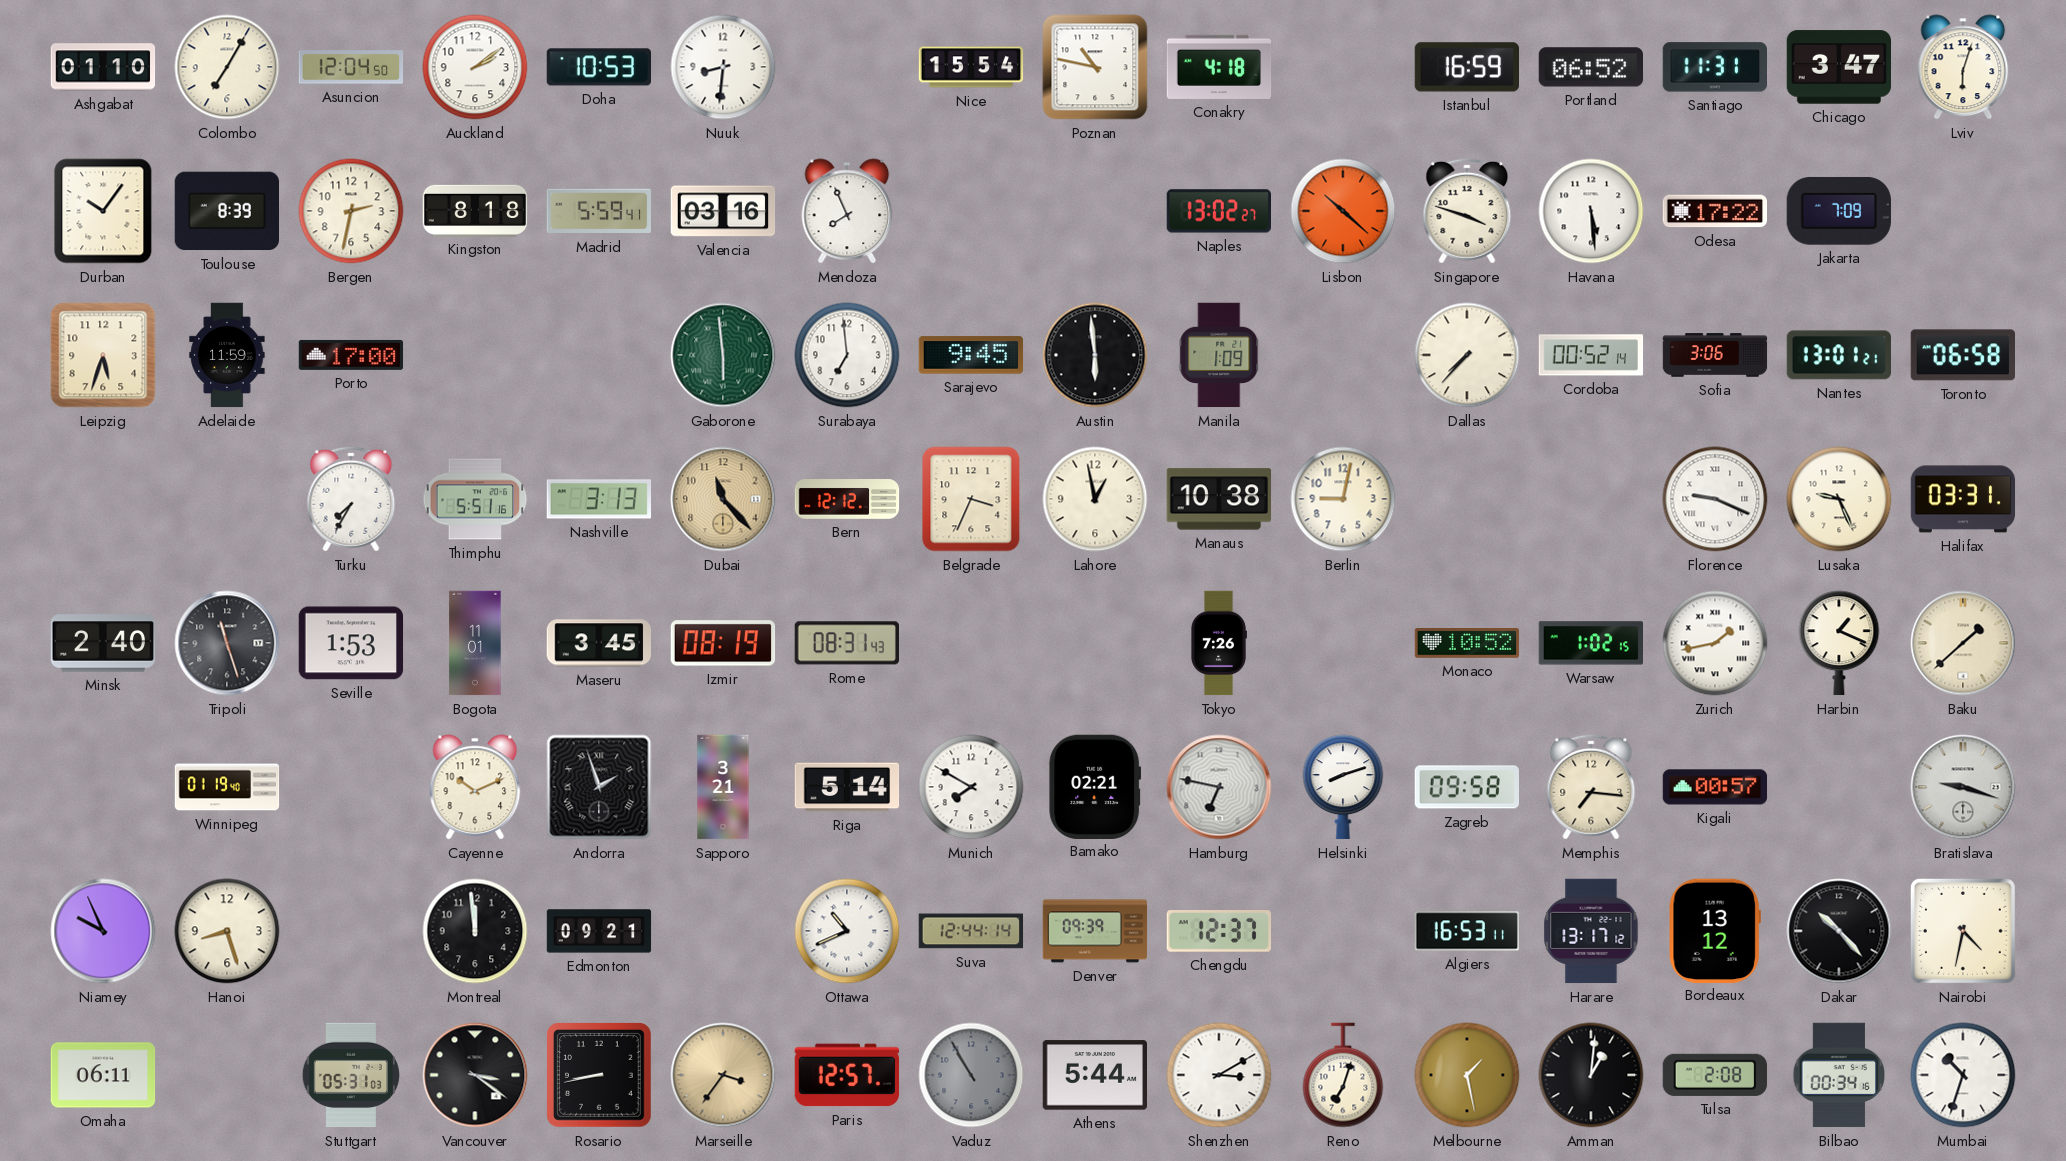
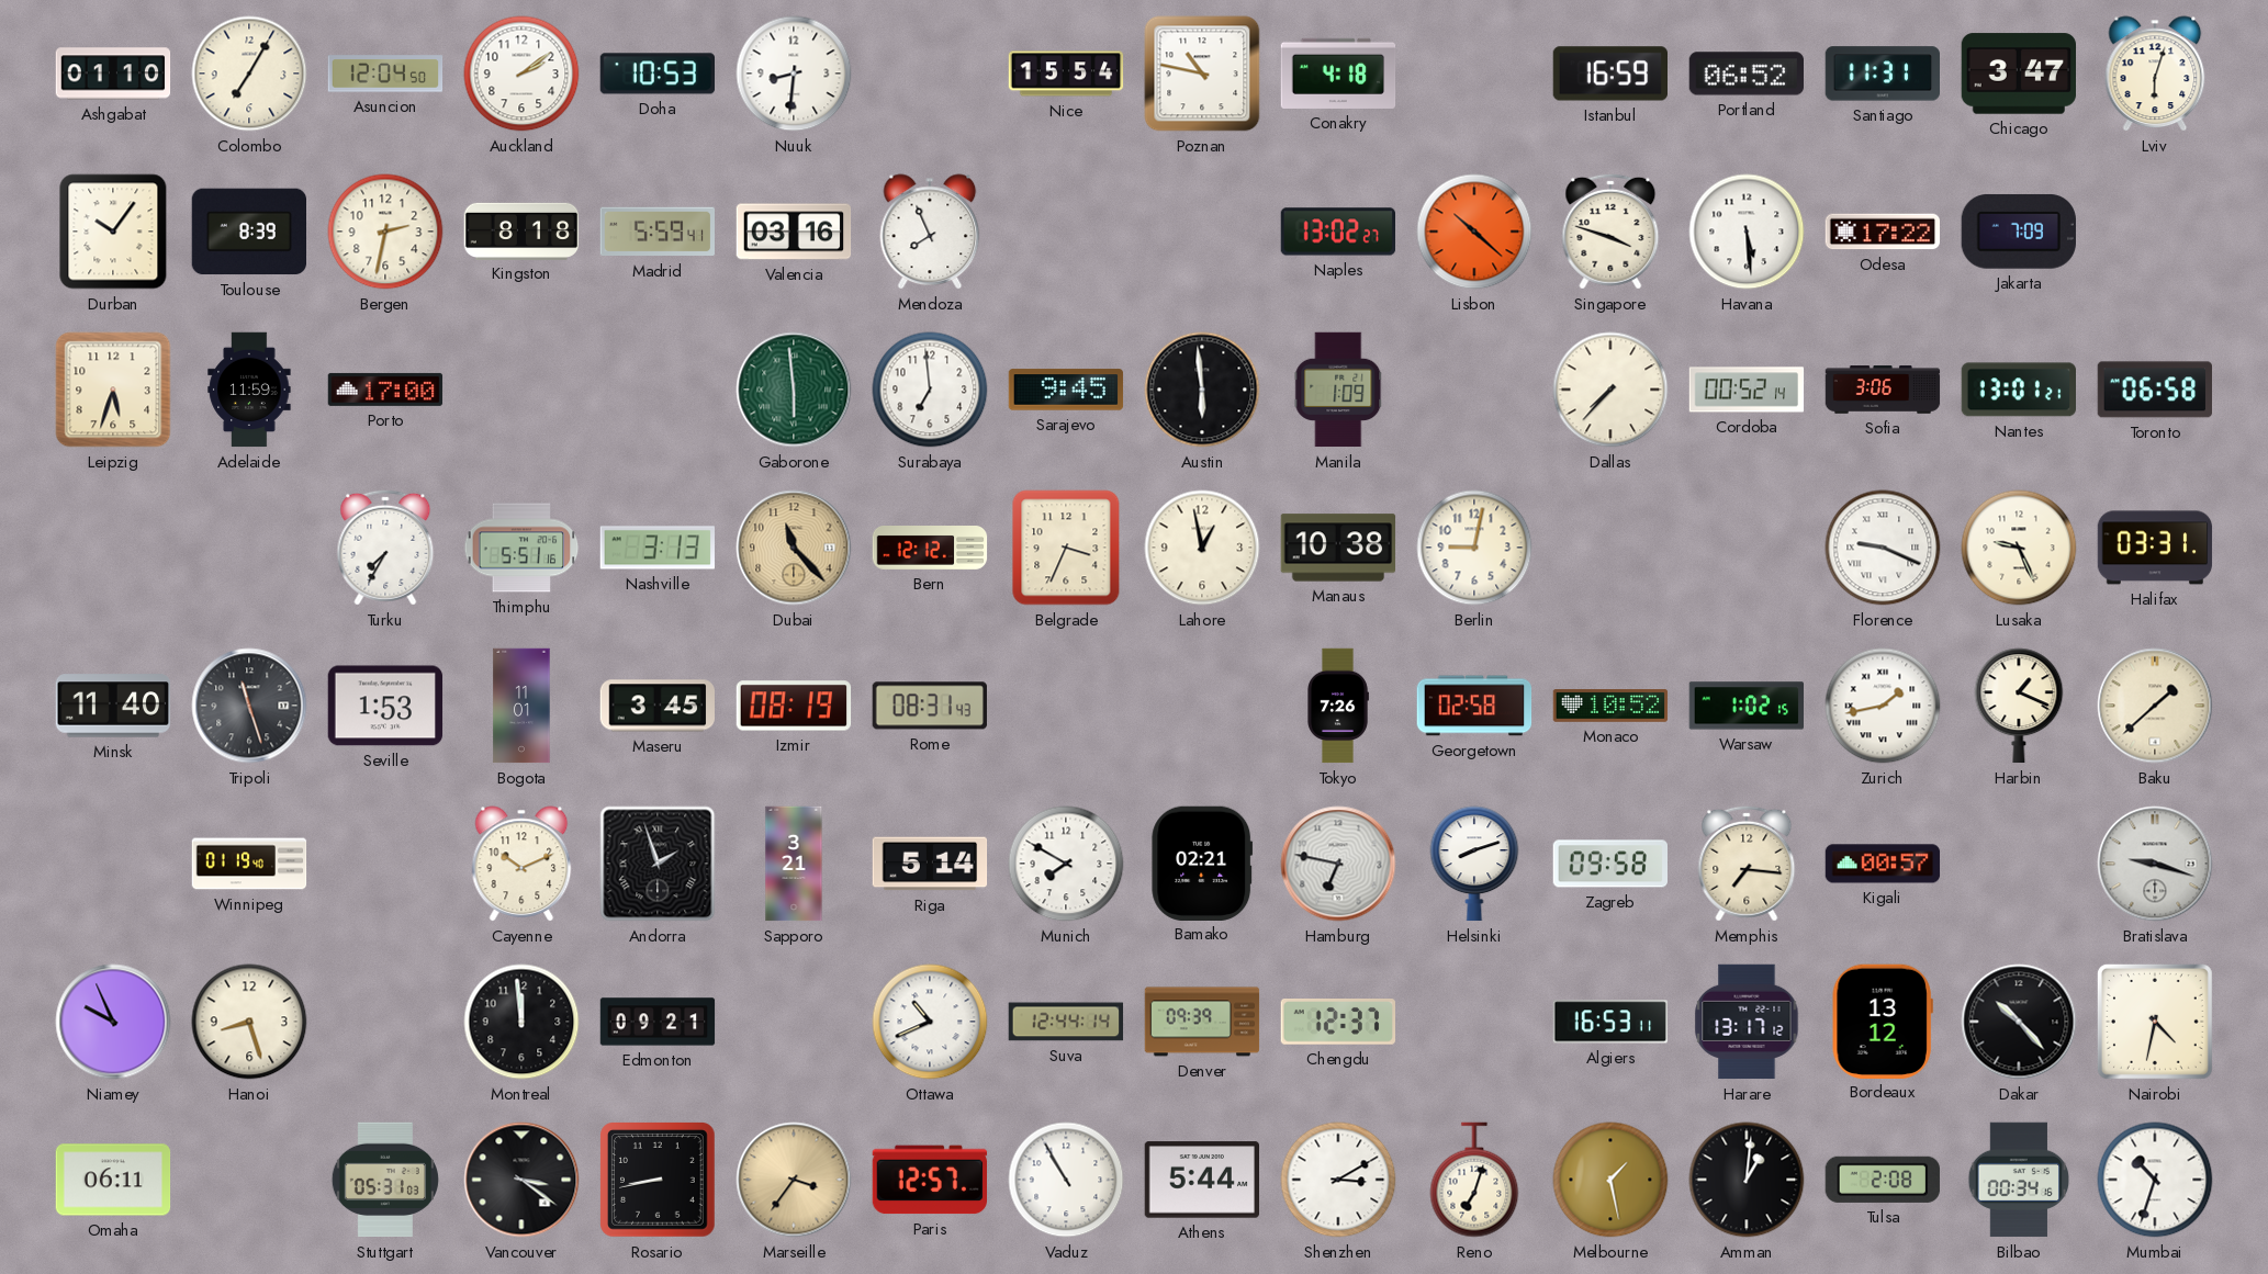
Minsk: 2:40 -> 11:40 (113, 706)
Georgetown: none -> 02:58 (1474, 706)
Vaduz dial: grey -> white (1066, 1180)
